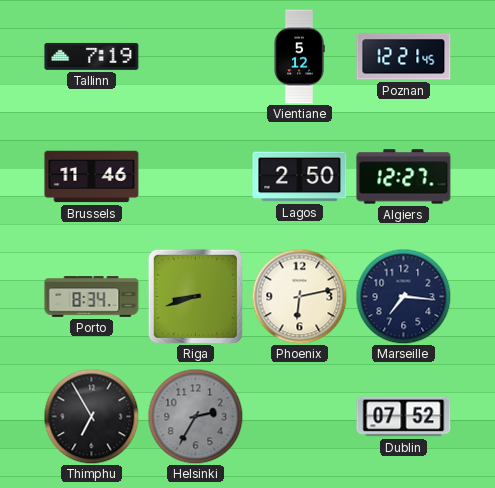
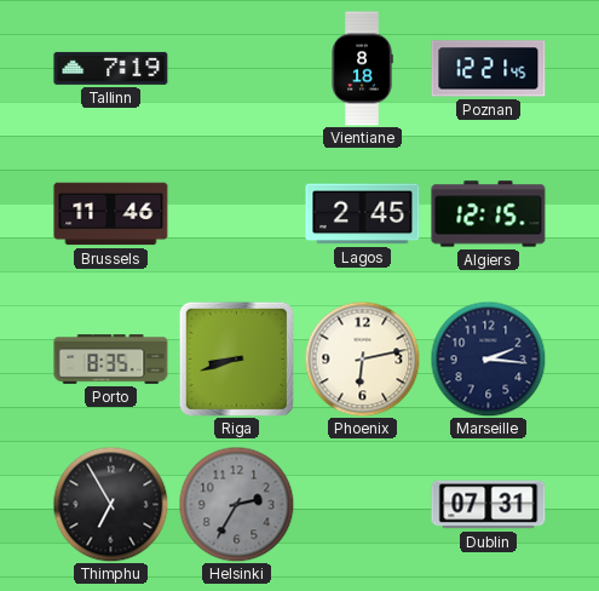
Vientiane: 5:12 -> 8:18 (362, 69)
Lagos: 2:50 -> 2:45 (363, 214)
Algiers: 12:27 -> 12:15 (489, 214)
Porto: 8:34 -> 8:35 (111, 360)
Marseille: 7:16 -> 2:16 (488, 358)
Dublin: 07:52 -> 07:31 (489, 505)
